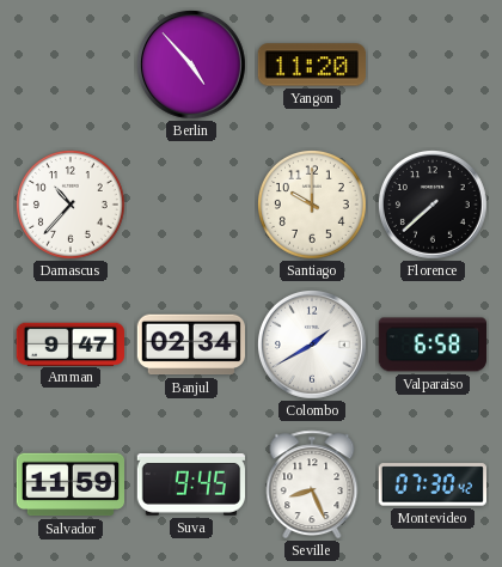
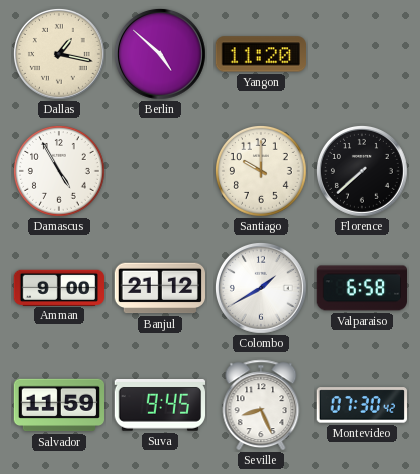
Dallas: none -> 1:17 (59, 54)
Berlin: 4:53 -> 4:52 (160, 54)
Damascus: 10:37 -> 4:55 (60, 172)
Amman: 9:47 -> 9:00 (58, 287)
Banjul: 02:34 -> 21:12 (159, 288)
